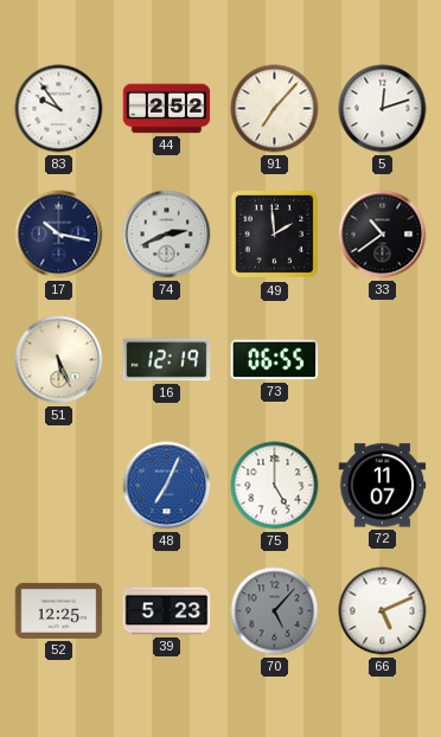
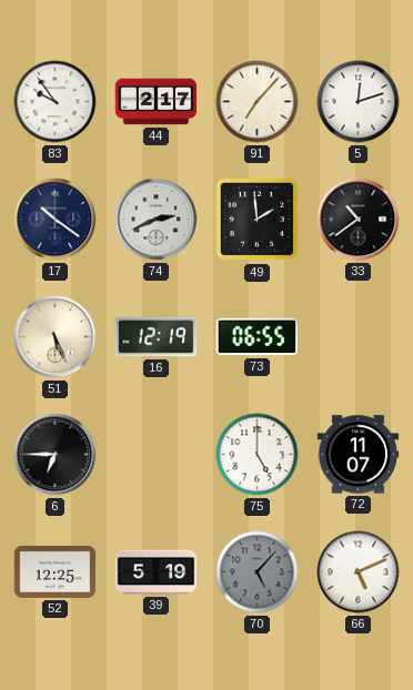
44: 2:52 -> 2:17 (157, 102)
17: 10:17 -> 10:21 (56, 220)
6: none -> 6:45 (56, 455)
48: 7:04 -> none (167, 486)
39: 5:23 -> 5:19 (157, 572)
